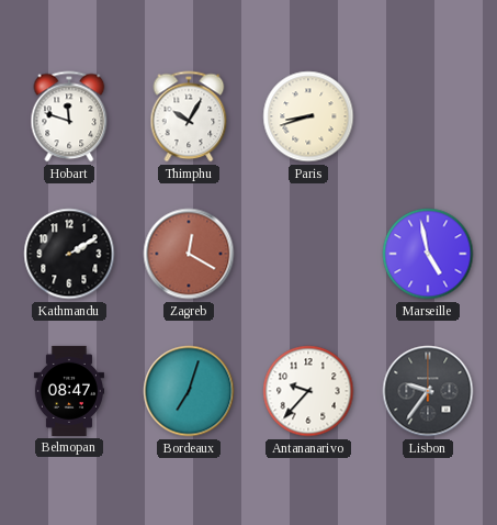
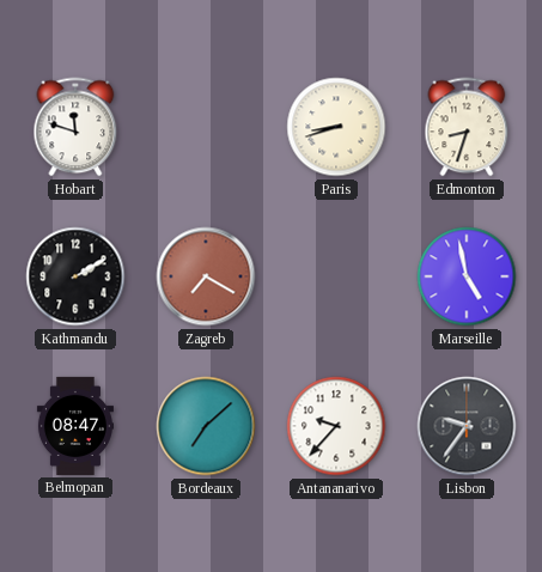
Thimphu: 10:05 -> none (189, 116)
Edmonton: none -> 8:33 (467, 127)
Zagreb: 12:20 -> 7:20 (206, 276)
Bordeaux: 7:03 -> 7:08 (206, 426)
